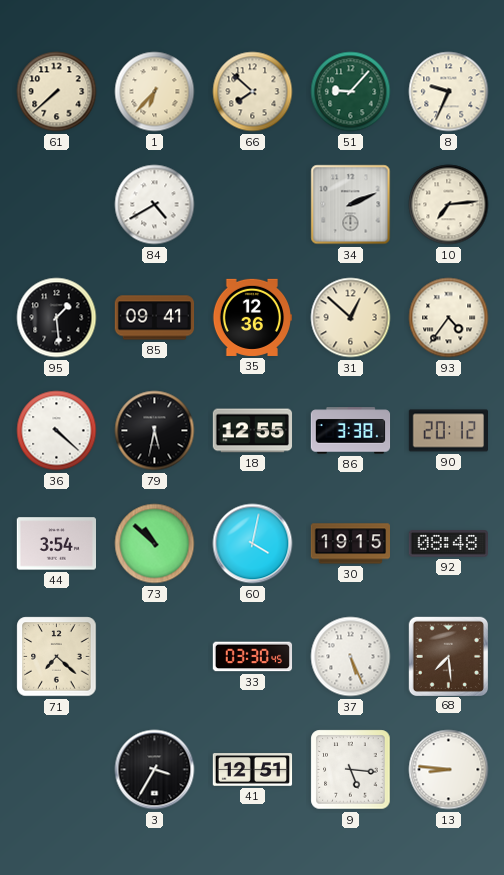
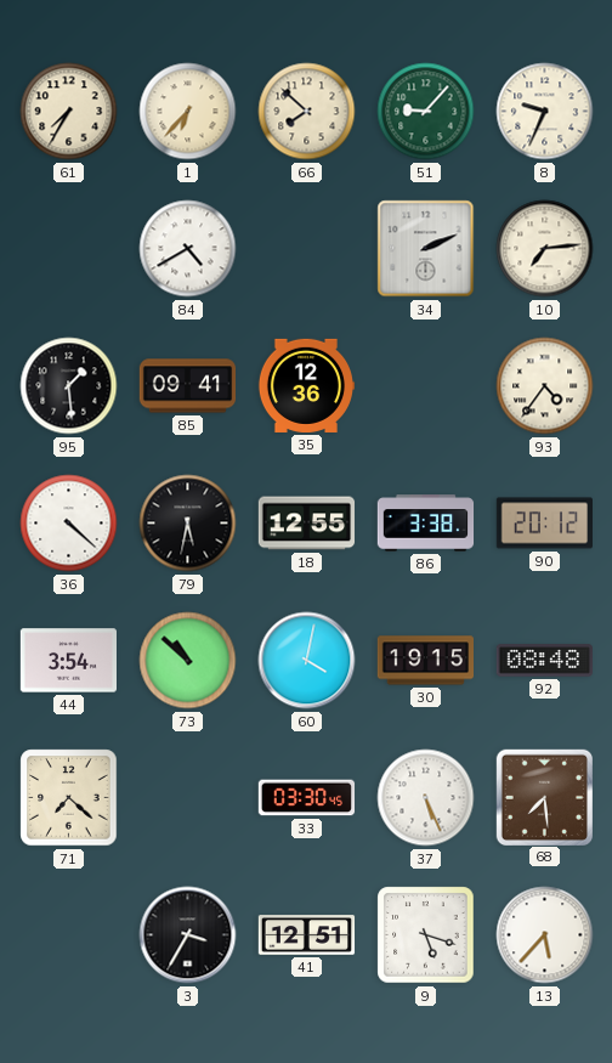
61: 7:38 -> 7:35 (69, 112)
31: 12:52 -> none (351, 318)
9: 5:16 -> 5:18 (426, 935)
13: 8:46 -> 5:37 (545, 935)
